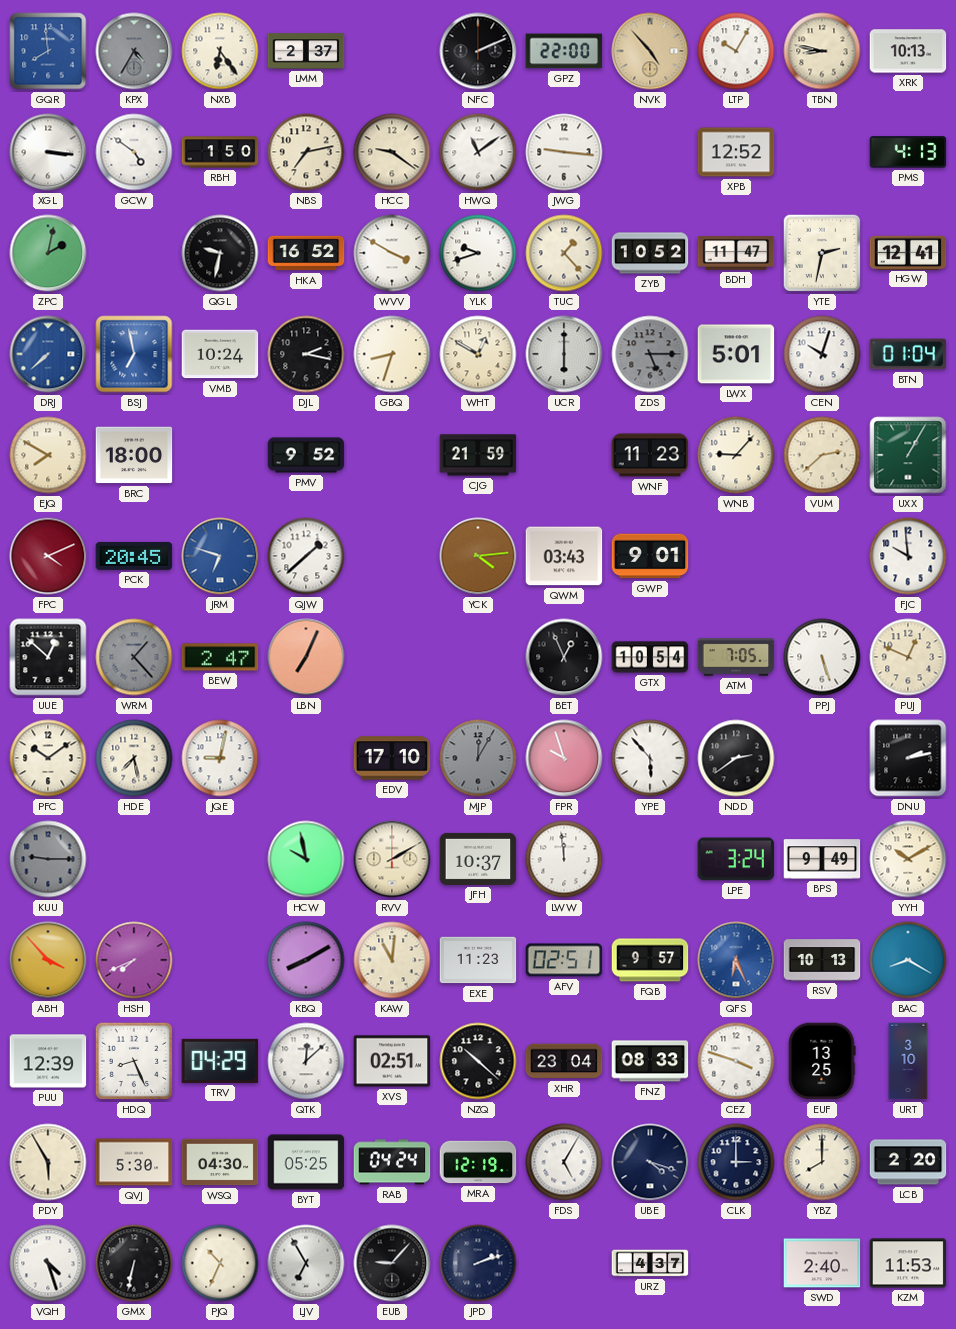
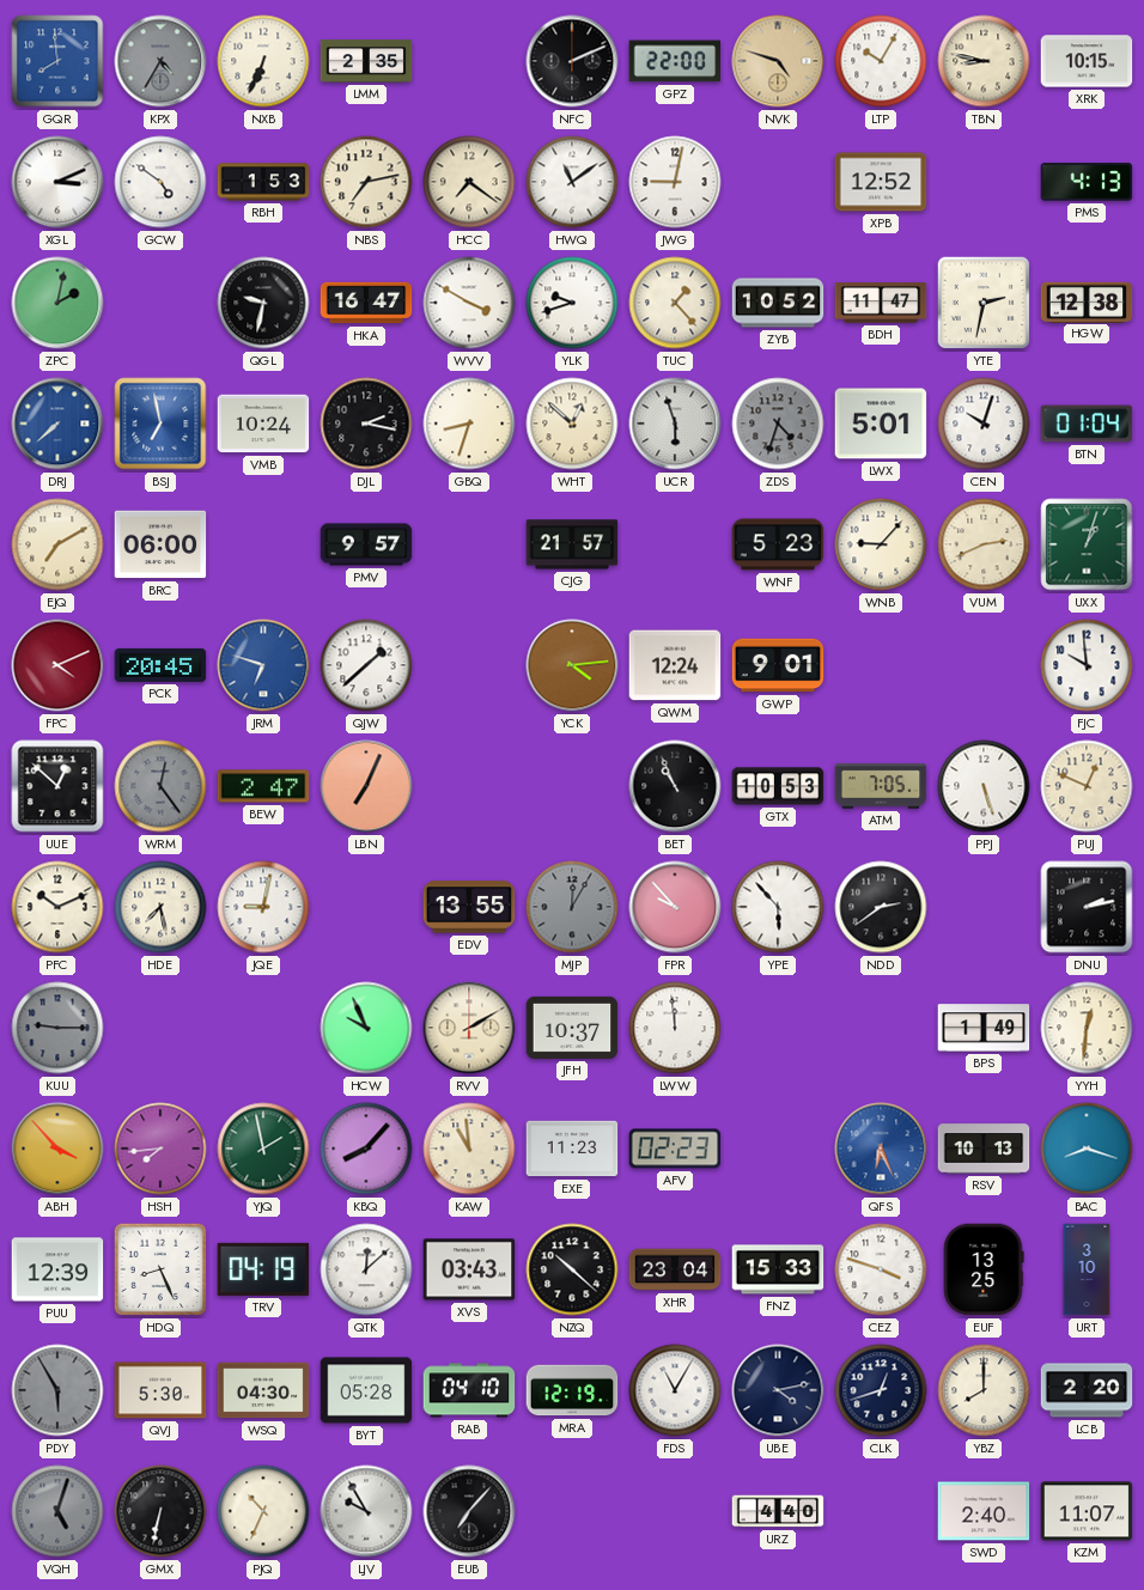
NXB: 6:24 -> 6:34 (263, 61)
LMM: 2:37 -> 2:35 (366, 61)
NVK: 4:53 -> 4:48 (778, 61)
XRK: 10:13 -> 10:15 (1087, 61)
XGL: 3:16 -> 3:11 (57, 182)
RBH: 1:50 -> 1:53 (263, 182)
HCC: 9:21 -> 7:21 (469, 182)
JWG: 9:16 -> 9:02 (675, 182)
HKA: 16:52 -> 16:47 (366, 303)
HGW: 12:41 -> 12:38 (1087, 301)
WHT: 12:50 -> 12:52 (572, 424)
UCR: 6:00 -> 5:57 (675, 424)
ZDS: 5:15 -> 4:33 (778, 424)
EJQ: 7:50 -> 7:10 (57, 544)
BRC: 18:00 -> 06:00 (160, 544)
PMV: 9:52 -> 9:57 (366, 544)
CJG: 21:59 -> 21:57 (572, 544)
WNF: 11:23 -> 5:23 (778, 544)
VUM: 2:38 -> 2:41 (984, 544)
UXX: 1:05 -> 1:03 (1087, 544)
QWM: 03:43 -> 12:24 (675, 665)
WRM: 1:23 -> 12:24 (160, 786)
BET: 12:56 -> 10:56 (675, 786)
GTX: 10:54 -> 10:53 (778, 786)
PFC: 10:09 -> 10:11 (57, 907)
EDV: 17:10 -> 13:55 (469, 907)
FPR: 9:57 -> 9:53 (675, 907)
HCW: 9:58 -> 9:56 (366, 1028)
LPE: 3:24 -> none (736, 859)
BPS: 9:49 -> 1:49 (984, 1028)
YYH: 10:10 -> 12:31 (1087, 1028)
HSH: 7:41 -> 7:44 (160, 1149)
YJQ: none -> 1:58 (263, 1149)
KBQ: 8:10 -> 8:07 (366, 1149)
KAW: 11:01 -> 10:59 (469, 1149)
AFV: 02:51 -> 02:23 (675, 1149)
FQB: 9:57 -> none (650, 960)
BAC: 8:20 -> 8:18 (1087, 1149)
TRV: 04:29 -> 04:19 (263, 1269)
XVS: 02:51 -> 03:43 (469, 1269)
FNZ: 08:33 -> 15:33 (778, 1269)
PDY dial: cream -> grey (57, 1390)
BYT: 05:25 -> 05:28 (366, 1390)
RAB: 04:24 -> 04:10 (469, 1390)
FDS: 5:05 -> 11:05 (675, 1390)
UBE: 4:18 -> 4:13 (778, 1390)
CLK: 3:00 -> 12:42 (881, 1390)
VQH: 4:27 -> 5:03 (57, 1511)
VQH dial: white -> grey (57, 1511)
LJV: 6:55 -> 9:55 (366, 1511)
EUB: 9:07 -> 7:07 (469, 1511)
JPD: 2:12 -> none (478, 1263)
URZ: 4:37 -> 4:40 (778, 1511)
KZM: 11:53 -> 11:07 (1087, 1511)
